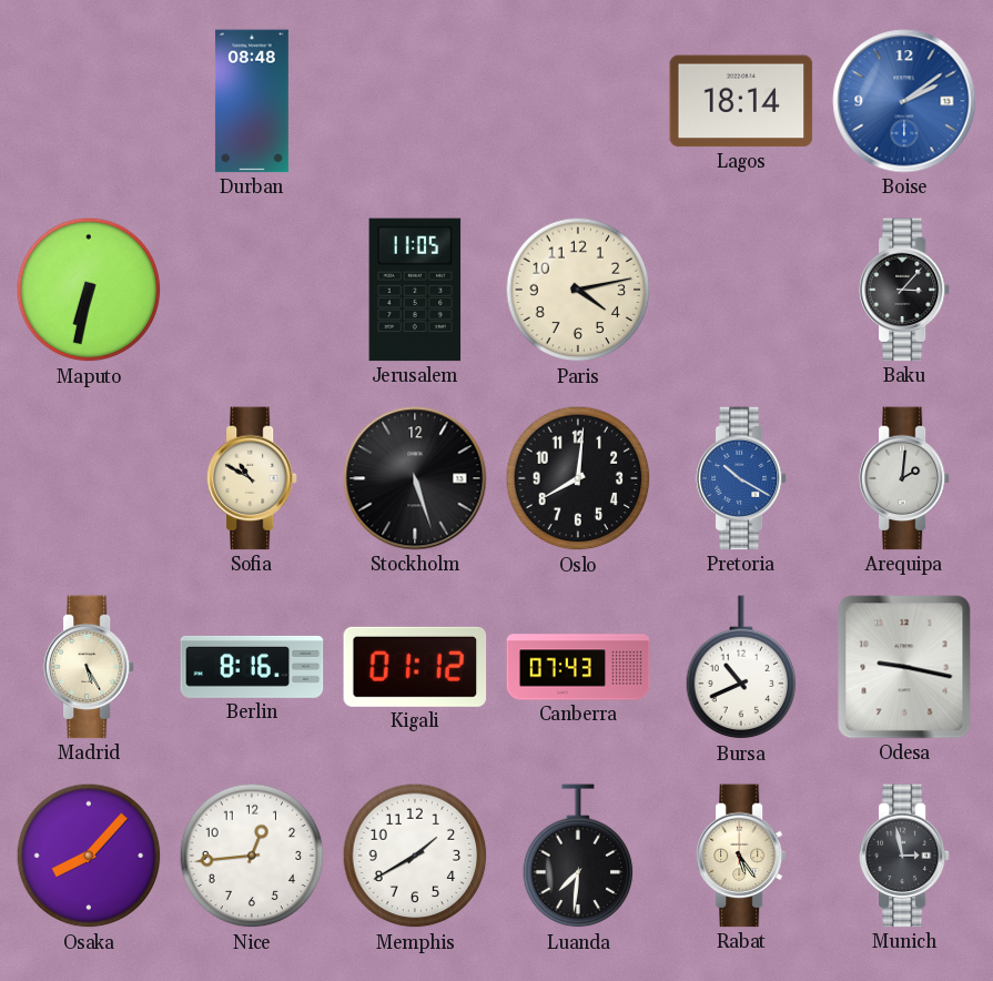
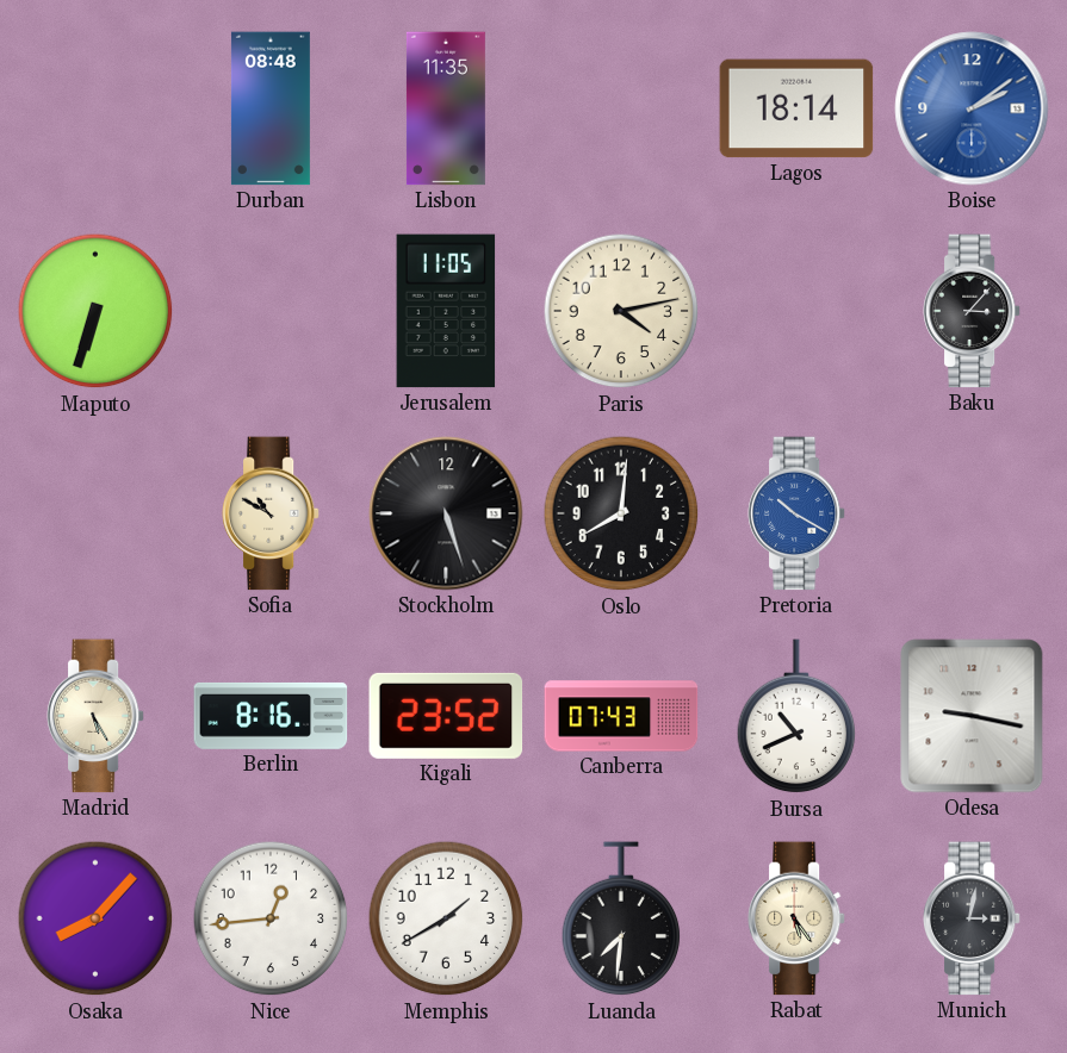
Lisbon: none -> 11:35 (446, 108)
Maputo: 6:32 -> 6:33 (95, 311)
Arequipa: 2:01 -> none (904, 478)
Kigali: 01:12 -> 23:52 (446, 716)
Munich: 2:58 -> 3:02 (972, 918)
